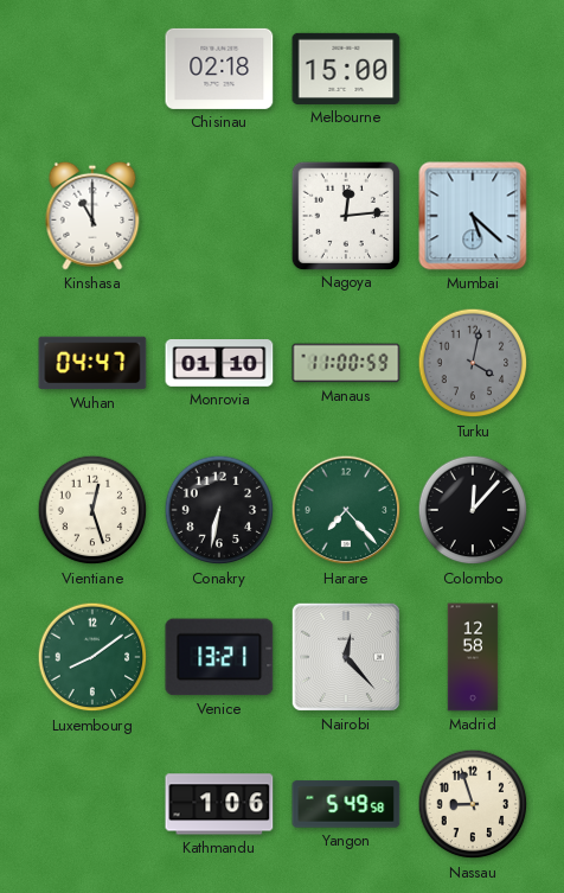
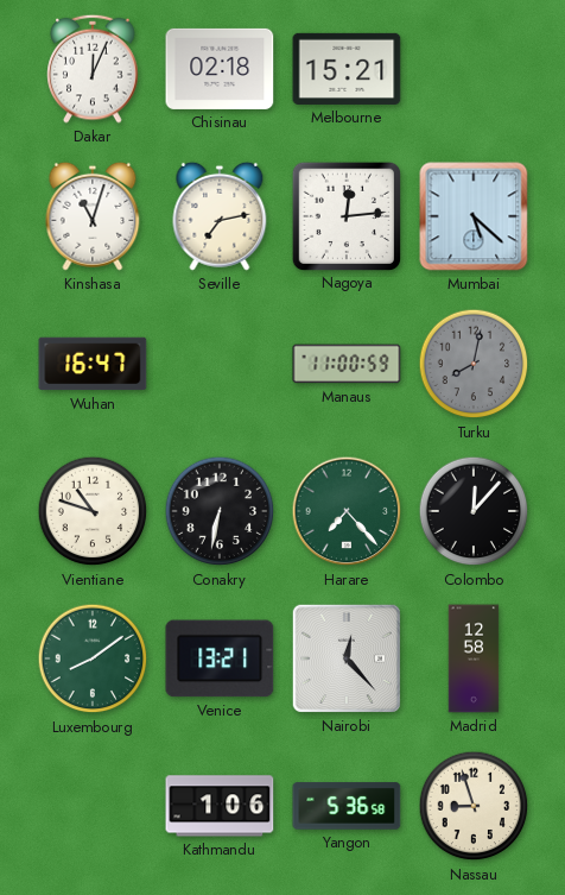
Dakar: none -> 12:04 (93, 69)
Melbourne: 15:00 -> 15:21 (347, 69)
Kinshasa: 11:00 -> 11:03 (93, 216)
Seville: none -> 7:13 (220, 216)
Wuhan: 04:47 -> 16:47 (93, 364)
Monrovia: 01:10 -> none (219, 364)
Turku: 4:02 -> 8:02 (474, 364)
Vientiane: 12:27 -> 10:48 (93, 511)
Yangon: 5:49 -> 5:36 (347, 806)
